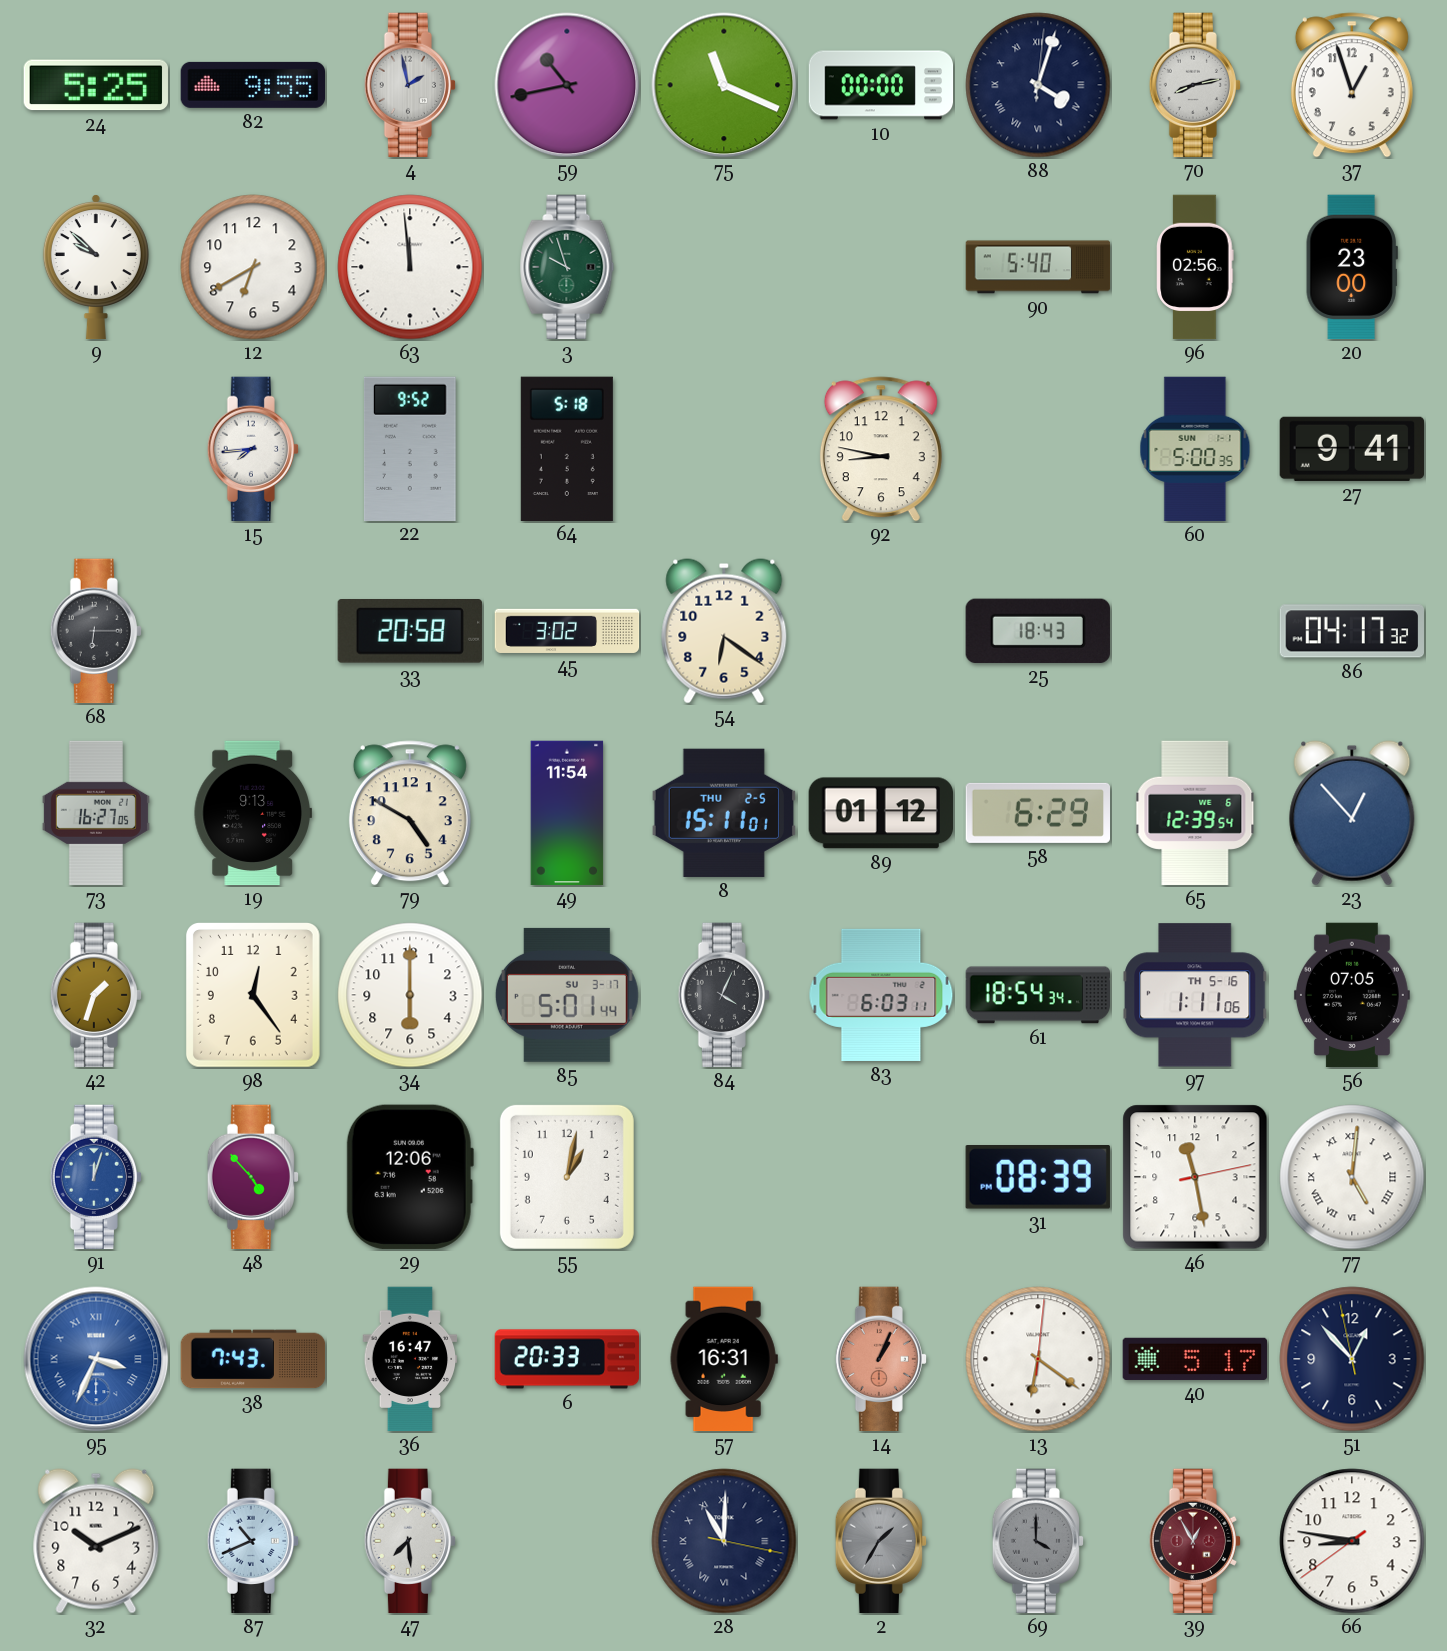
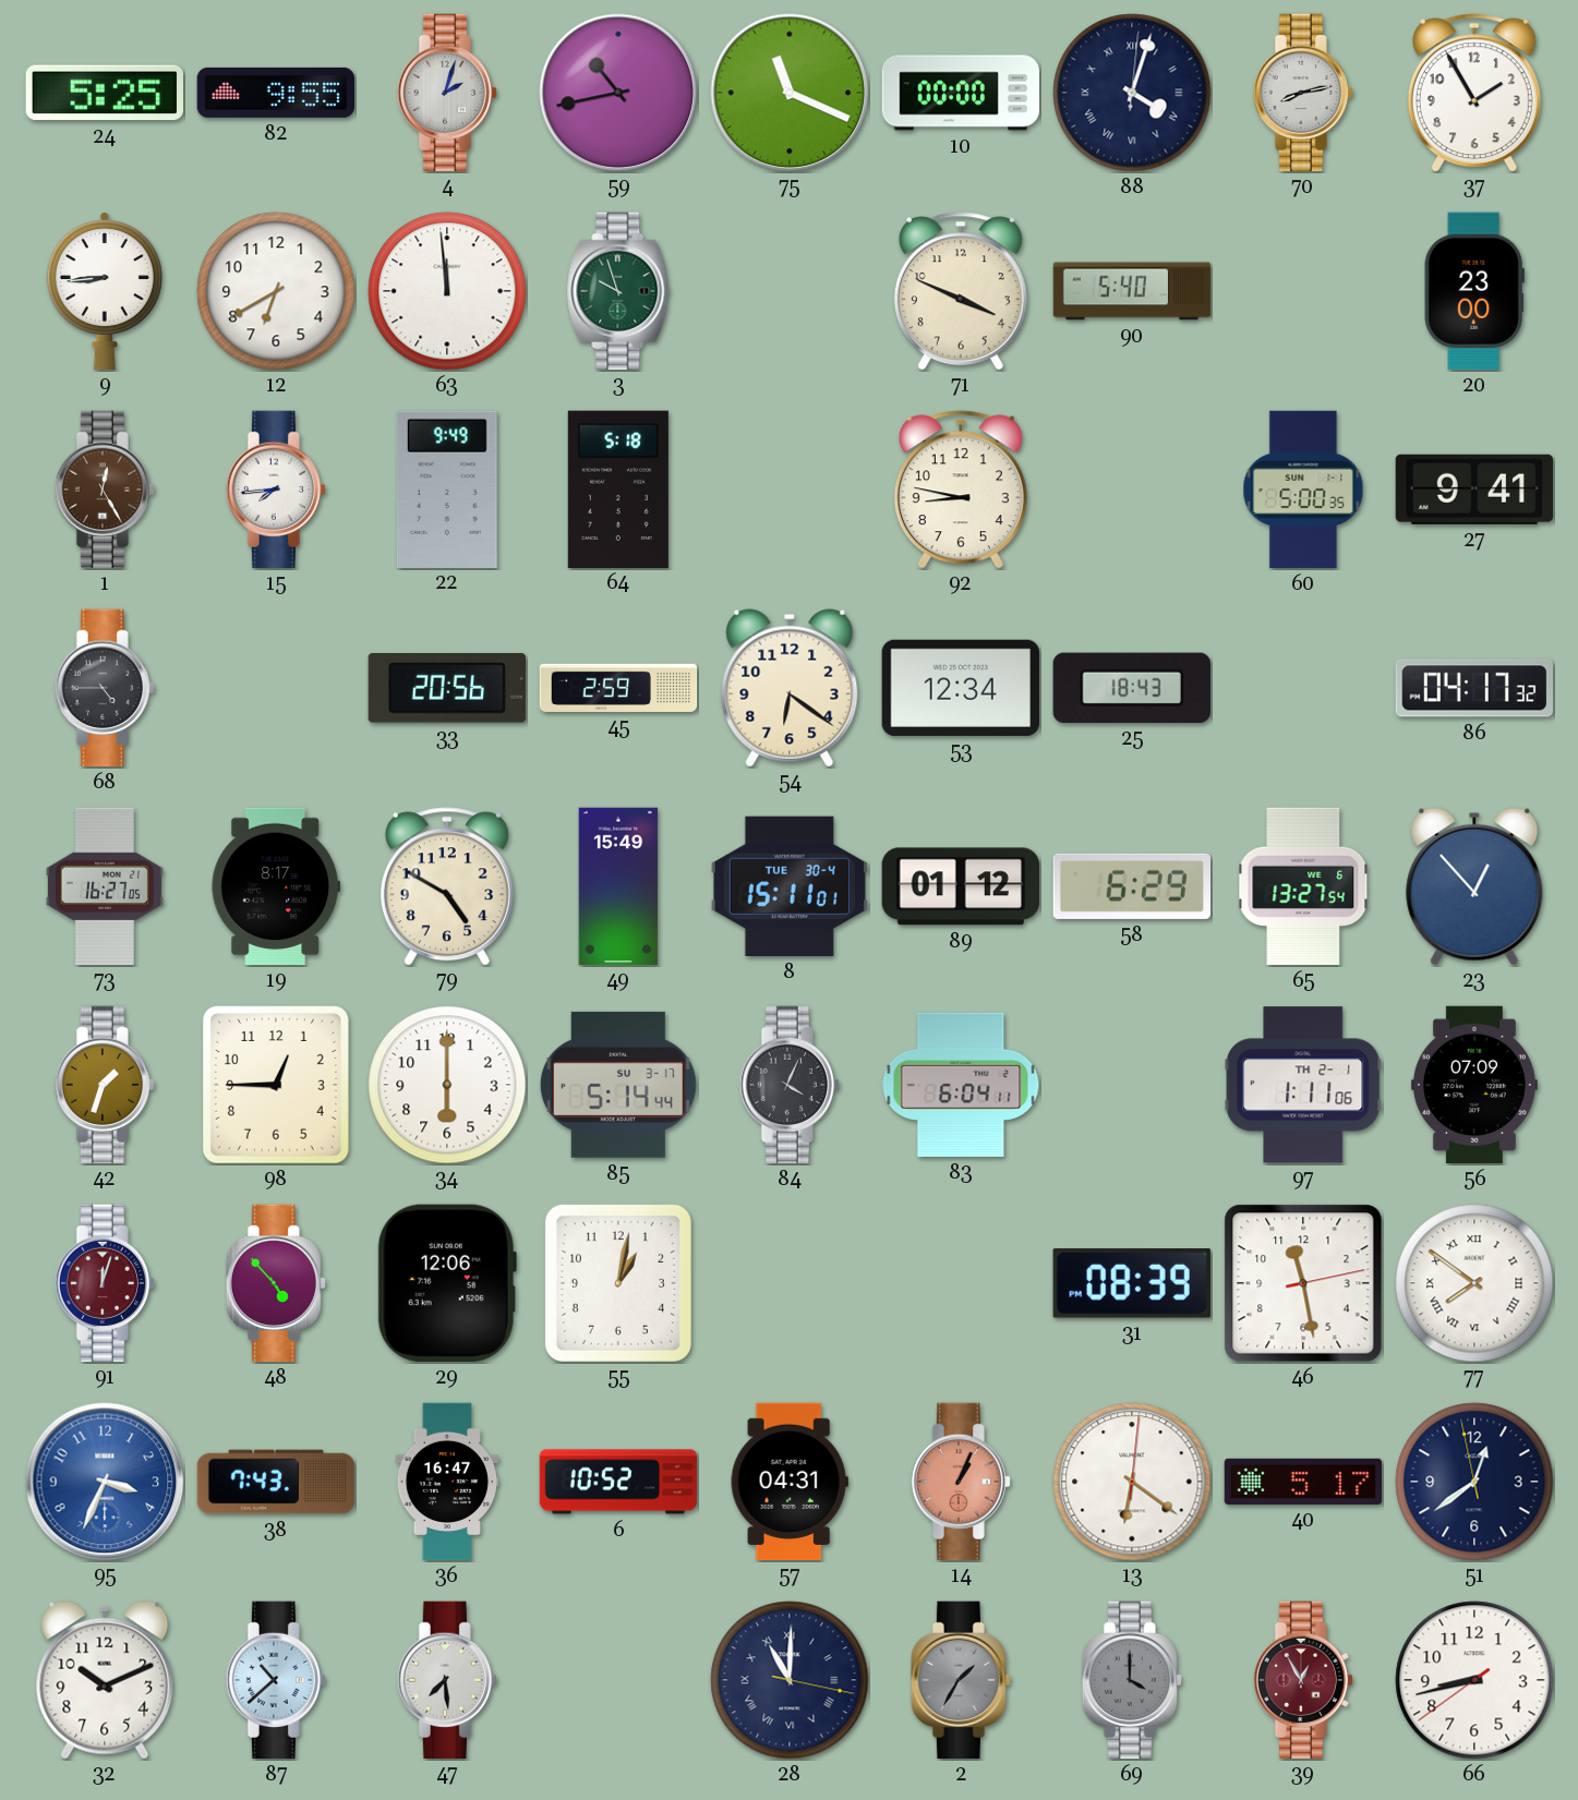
4: 1:58 -> 2:03 (446, 93)
37: 12:57 -> 1:55 (1474, 93)
9: 9:52 -> 8:44 (105, 291)
71: none -> 3:49 (961, 291)
96: 02:56 -> none (1195, 267)
1: none -> 12:25 (104, 490)
22: 9:52 -> 9:49 (447, 488)
68: 6:15 -> 4:45 (104, 688)
33: 20:58 -> 20:56 (447, 689)
45: 3:02 -> 2:59 (618, 688)
53: none -> 12:34 (960, 688)
19: 9:13 -> 8:17 (276, 886)
49: 11:54 -> 15:49 (618, 886)
8 date: THU 2-5 -> TUE 30-4 (788, 886)
65: 12:39 -> 13:27 (1303, 886)
98: 12:24 -> 12:45 (276, 1085)
85: 5:01 -> 5:14 (618, 1085)
83: 6:03 -> 6:04 (961, 1085)
61: 18:54 -> none (1037, 995)
97 date: TH 5-16 -> TH 2-1 (1304, 1085)
56: 07:05 -> 07:09 (1474, 1085)
91 dial: blue -> burgundy (104, 1283)
77: 5:01 -> 7:51 (1474, 1283)
95 numerals: Roman -> Arabic (105, 1482)
6: 20:33 -> 10:52 (618, 1482)
57: 16:31 -> 04:31 (790, 1482)
51: 12:52 -> 12:38 (1474, 1482)
87: 10:41 -> 10:38 (275, 1680)
66: 8:46 -> 8:42 (1474, 1680)
